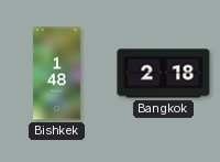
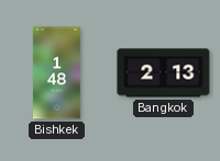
Bangkok: 2:18 -> 2:13 (164, 73)
